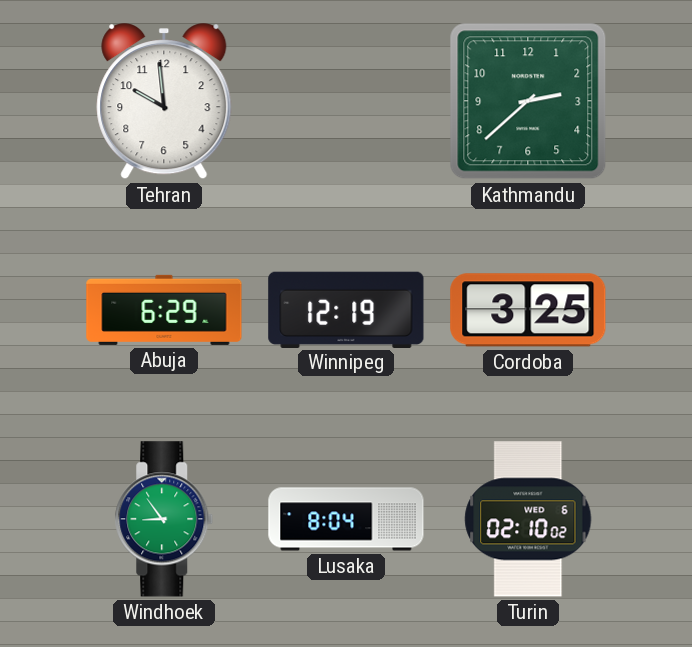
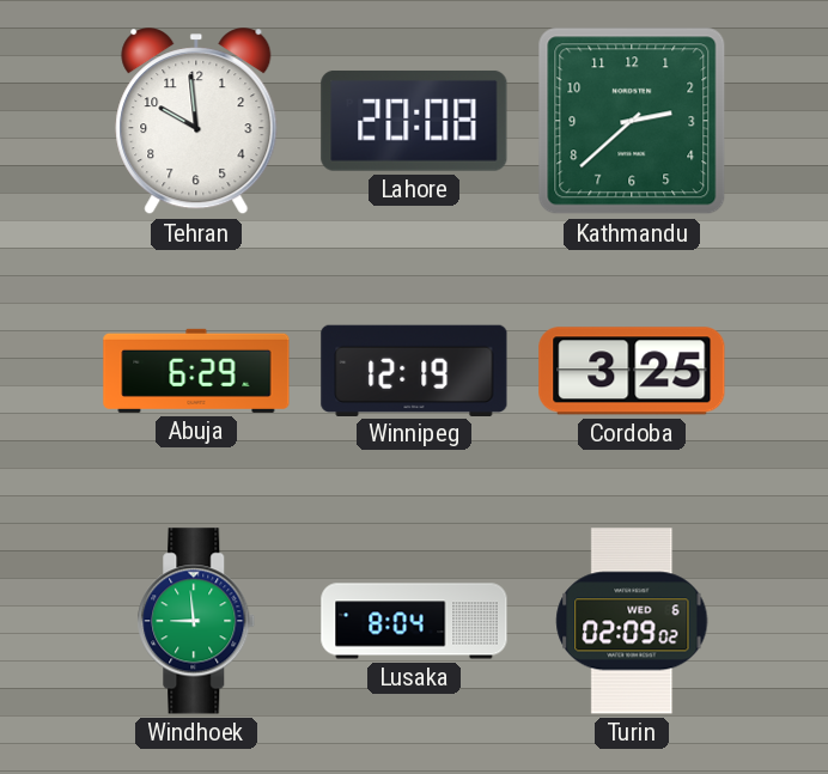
Lahore: none -> 20:08 (414, 121)
Windhoek: 8:54 -> 8:59 (196, 621)
Turin: 02:10 -> 02:09 (632, 621)
